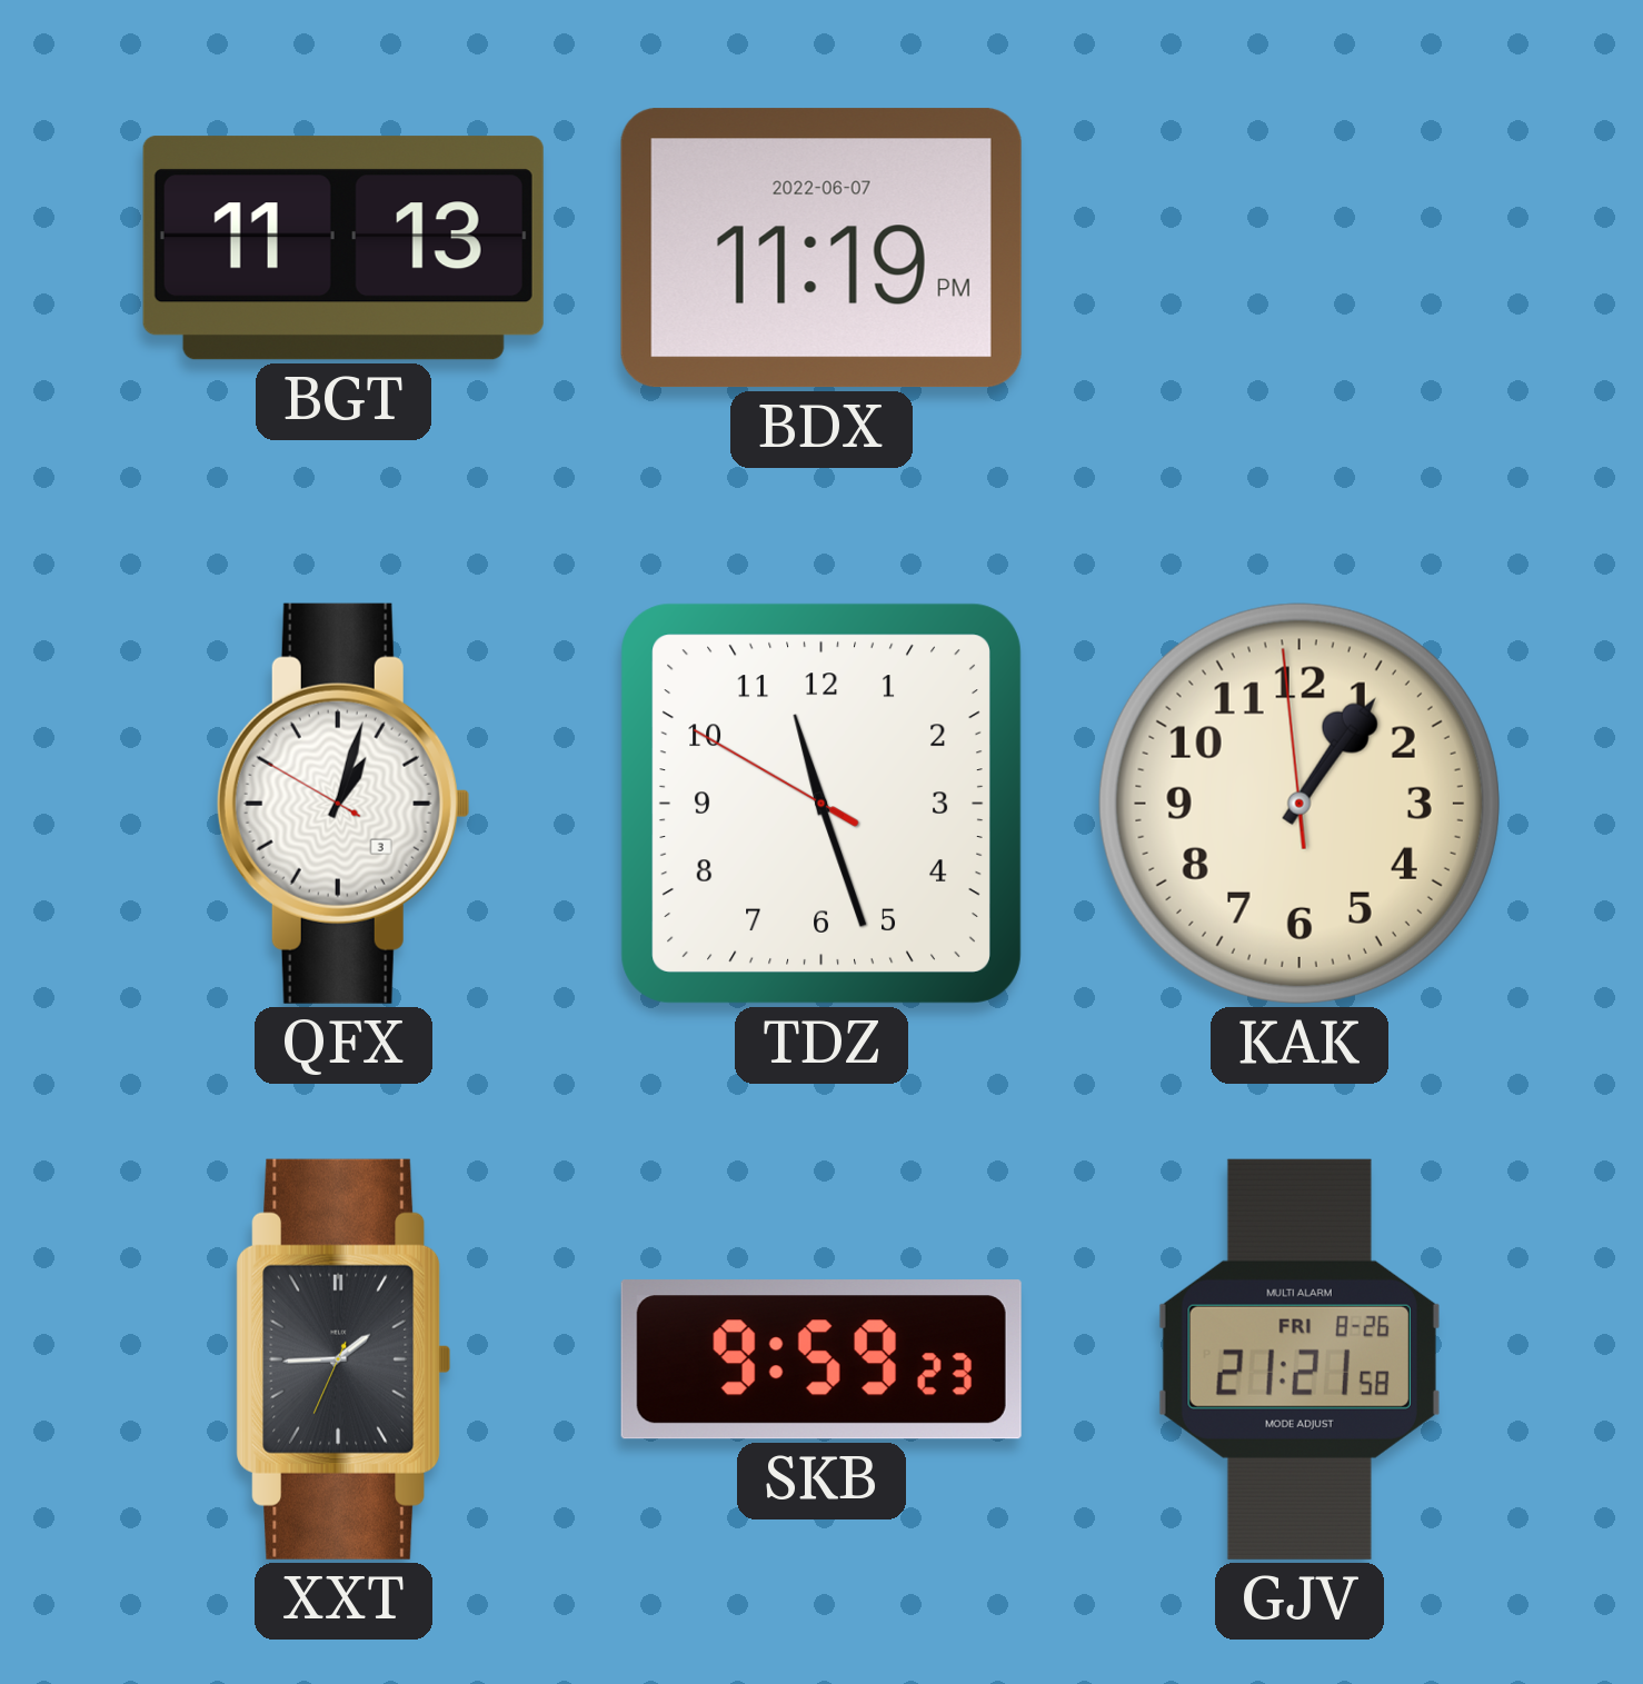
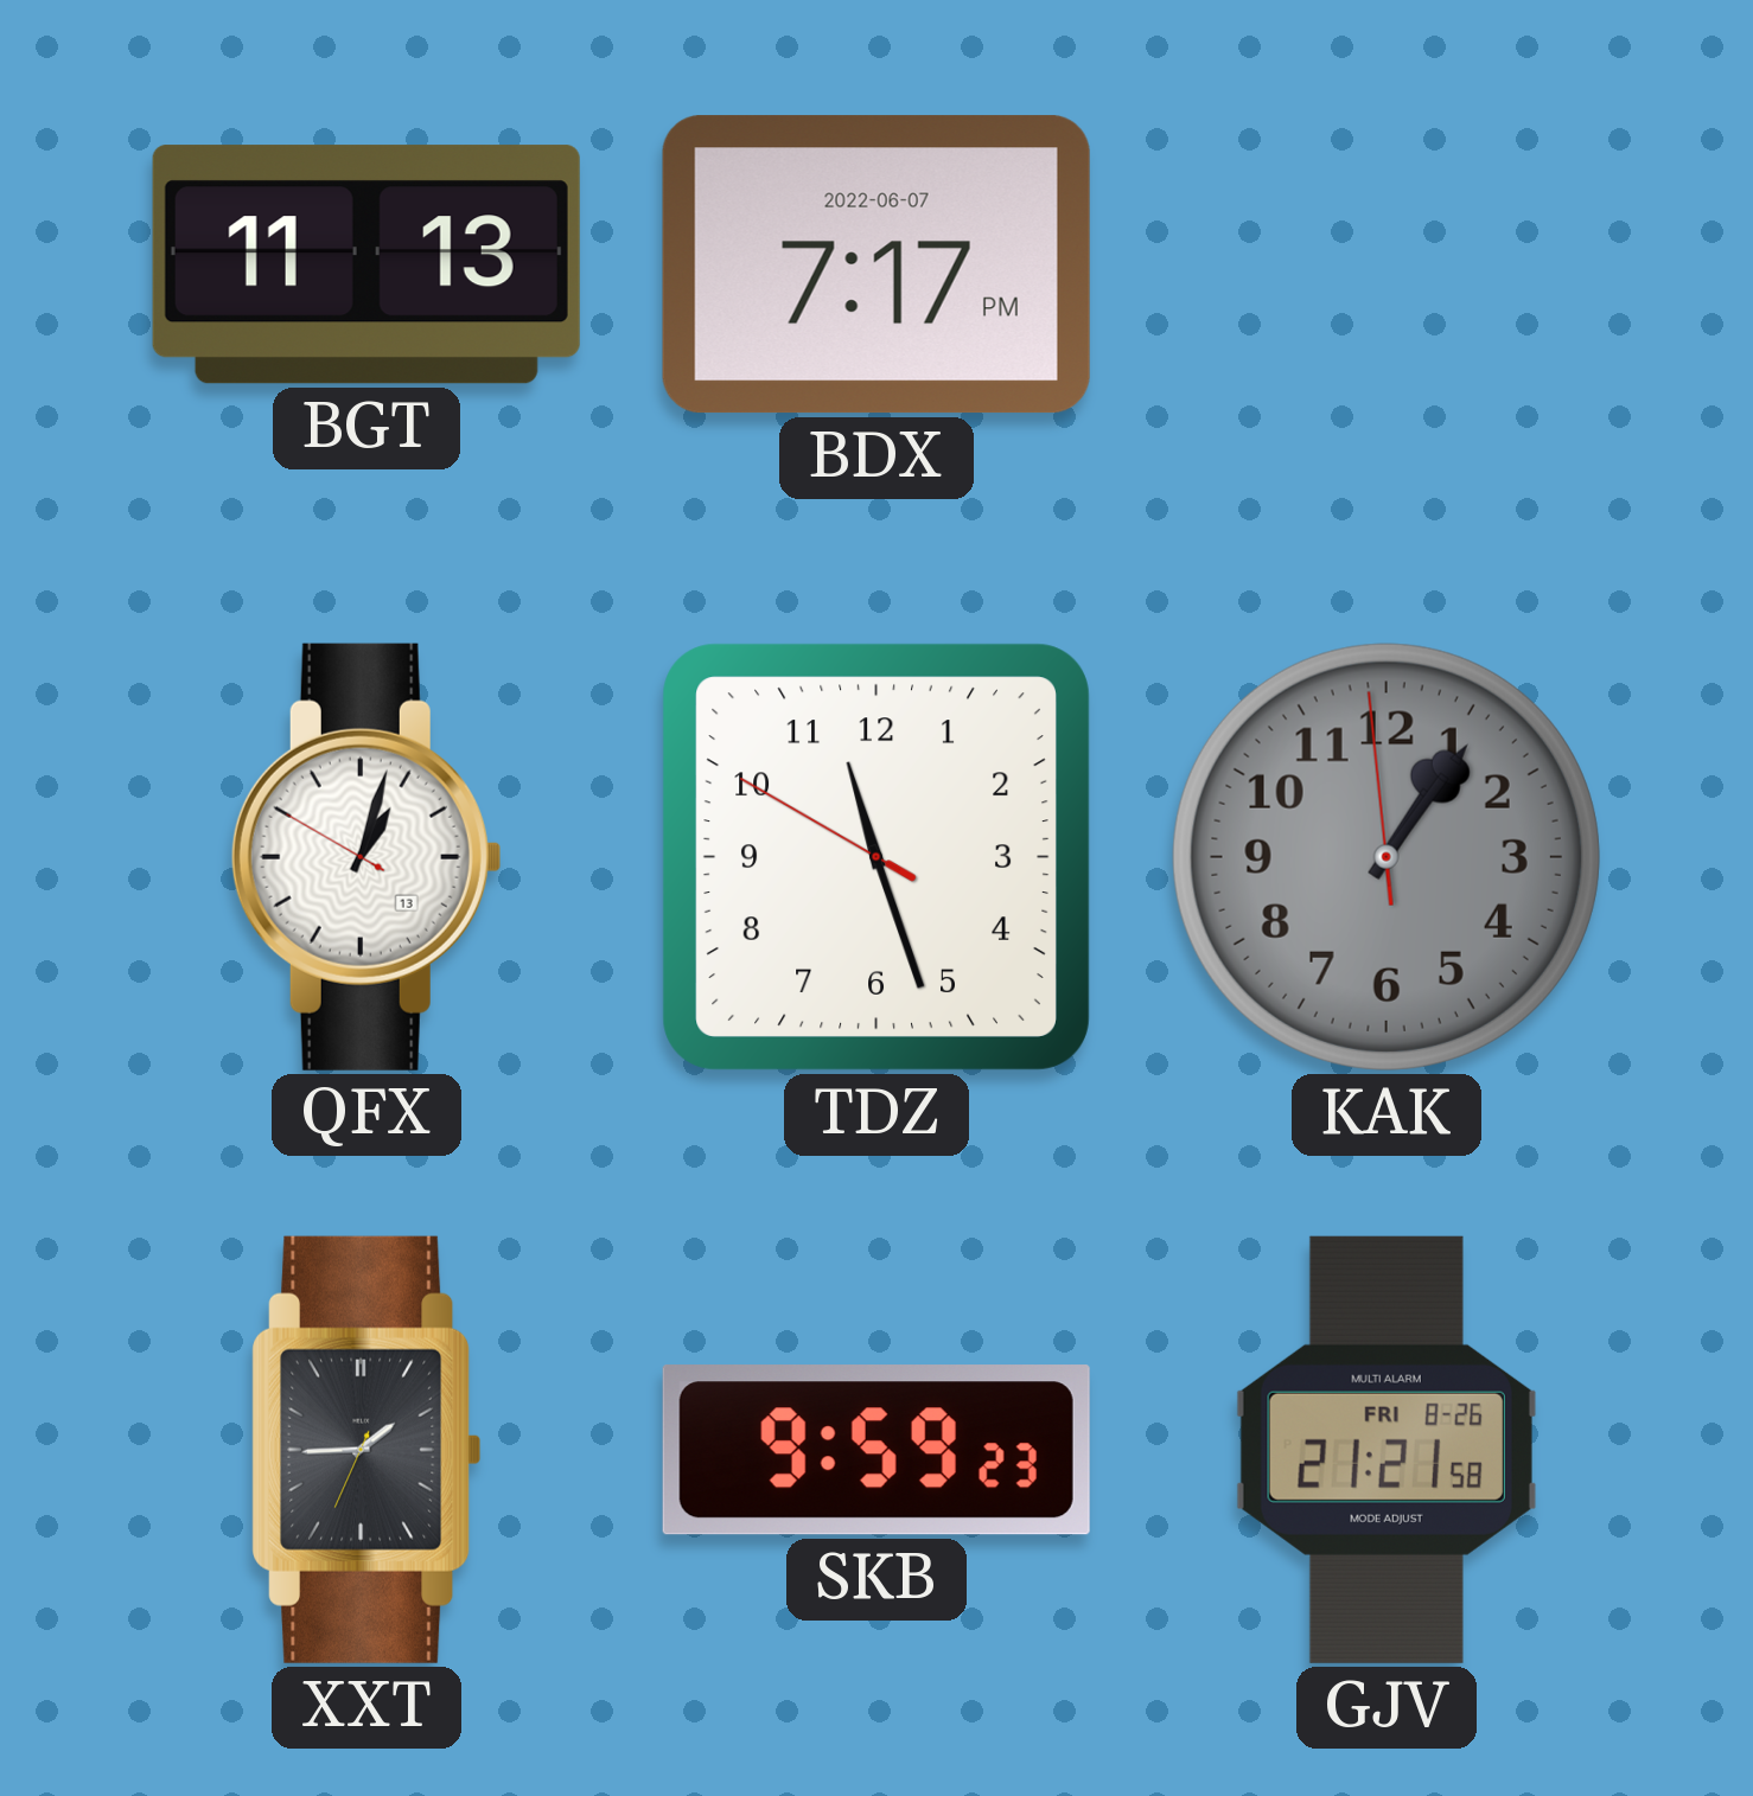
BDX: 11:19 -> 7:17 (876, 264)
QFX date: 3 -> 13 (366, 857)
KAK dial: cream -> grey (1387, 857)
